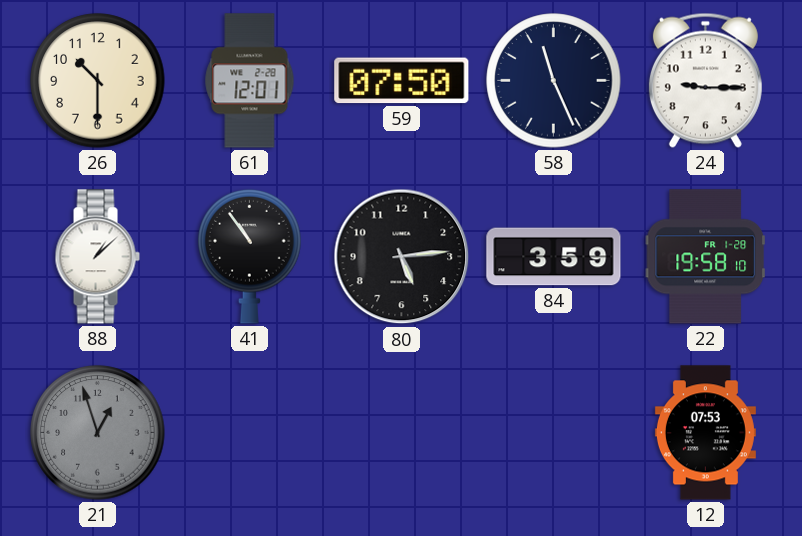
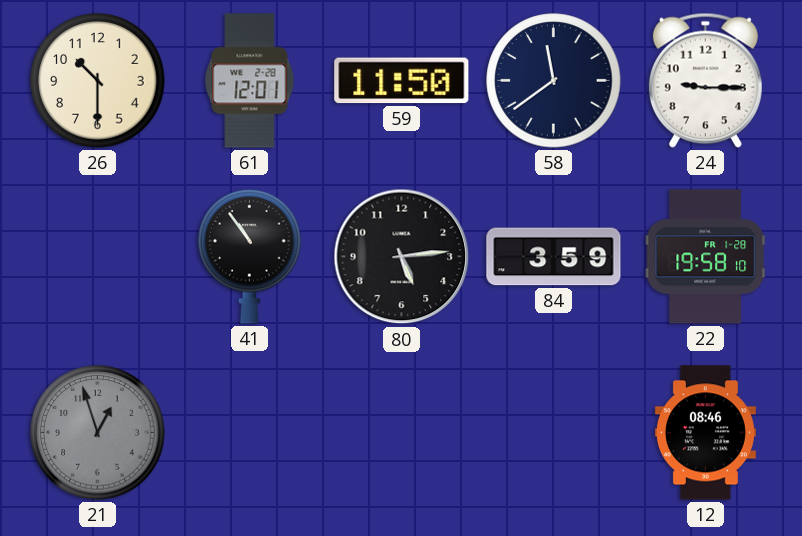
59: 07:50 -> 11:50 (402, 81)
58: 11:26 -> 11:39 (554, 81)
88: 1:08 -> none (97, 257)
12: 07:53 -> 08:46 (705, 433)
